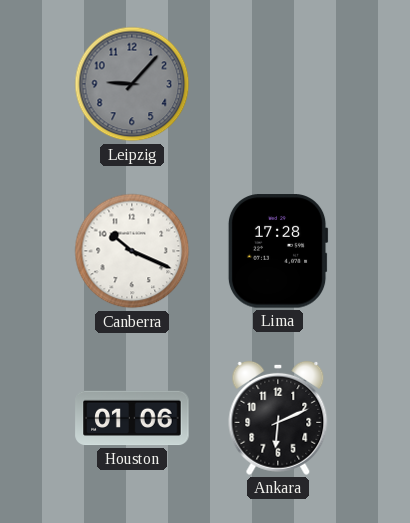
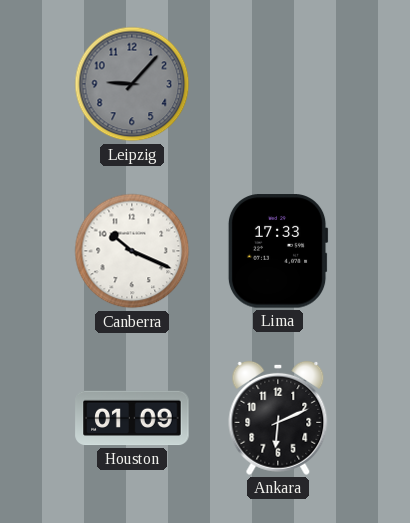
Lima: 17:28 -> 17:33 (278, 251)
Houston: 01:06 -> 01:09 (132, 418)
